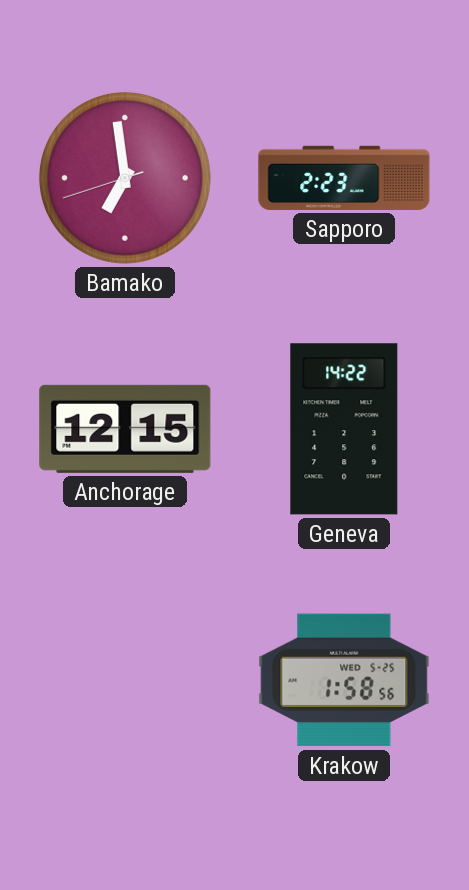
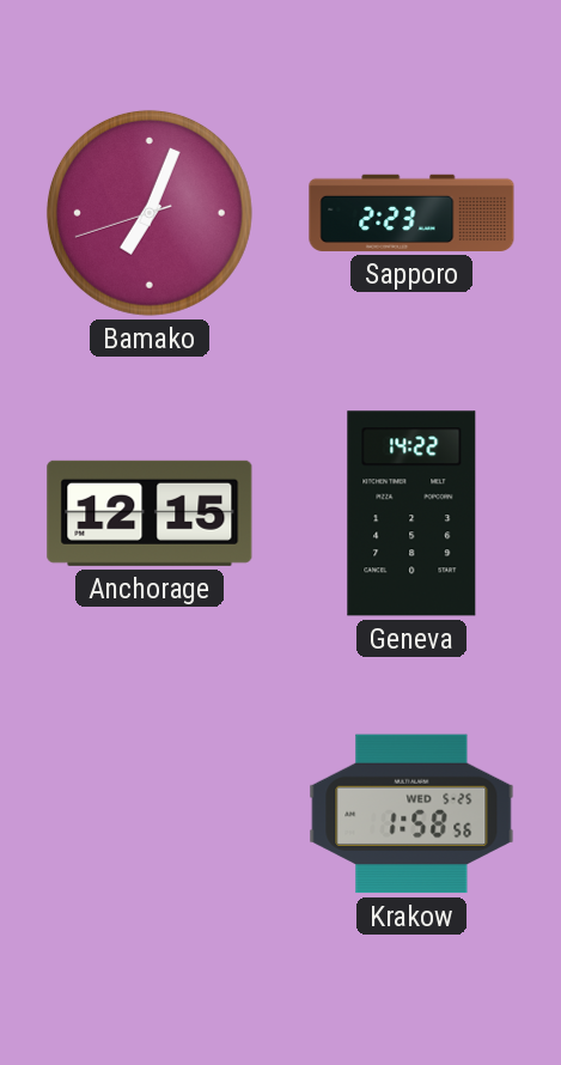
Bamako: 6:58 -> 7:03 (150, 213)
